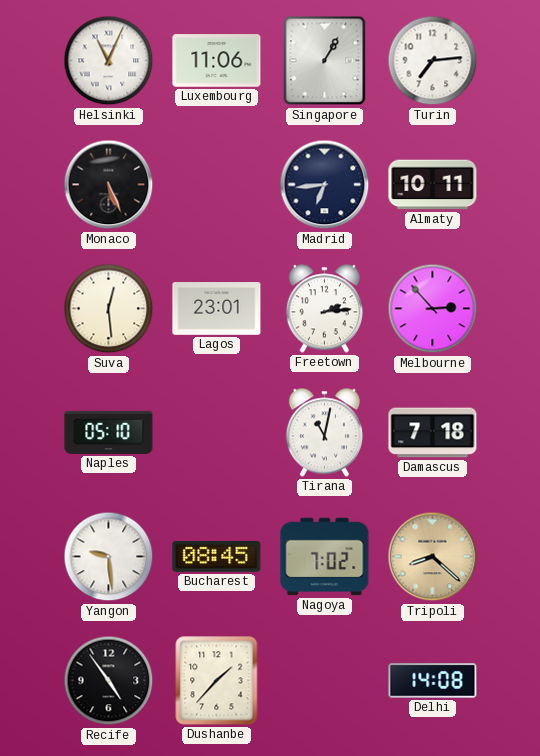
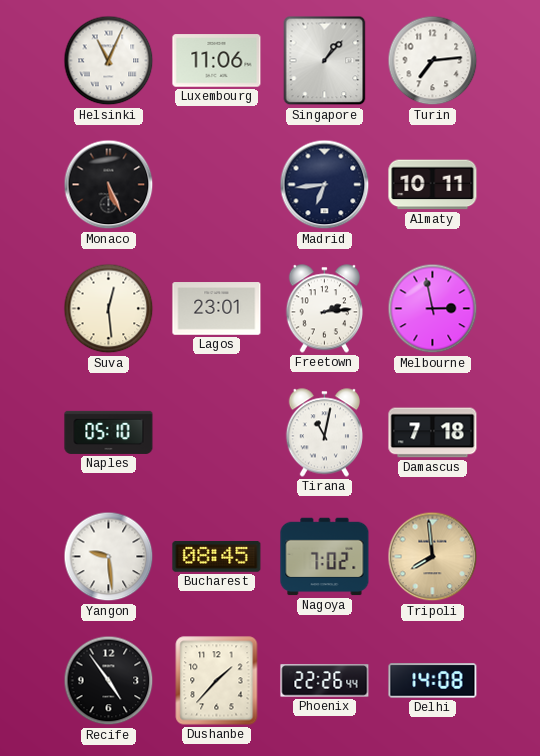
Singapore: 1:05 -> 1:07 (325, 61)
Melbourne: 2:53 -> 2:58 (433, 309)
Tripoli: 8:22 -> 7:59 (433, 557)
Phoenix: none -> 22:26 (325, 681)
